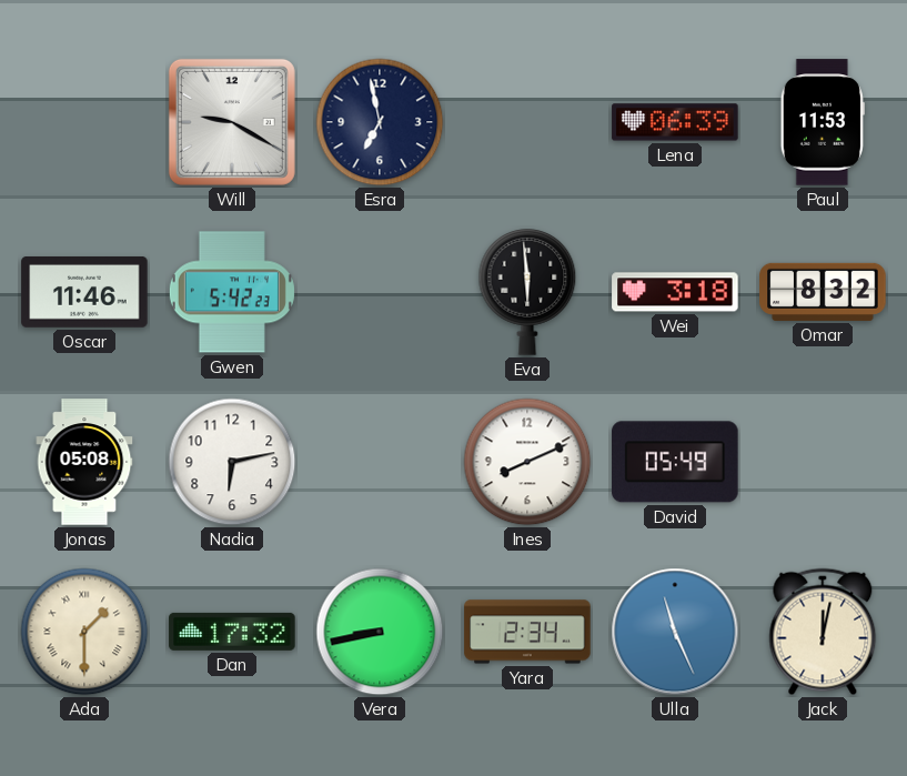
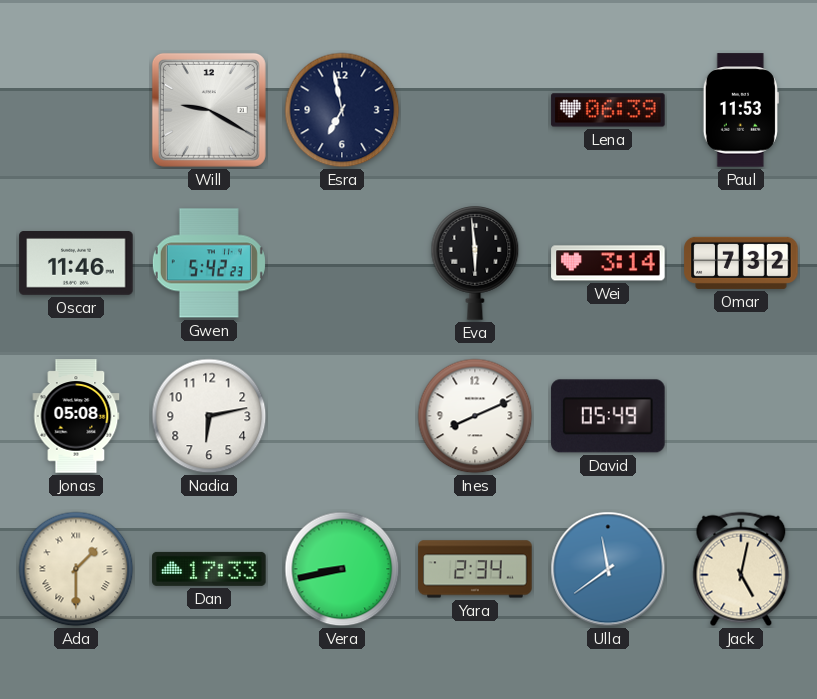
Wei: 3:18 -> 3:14 (608, 263)
Omar: 8:32 -> 7:32 (741, 263)
Dan: 17:32 -> 17:33 (209, 569)
Ulla: 11:26 -> 11:39 (608, 569)
Jack: 12:02 -> 5:02 (741, 569)
